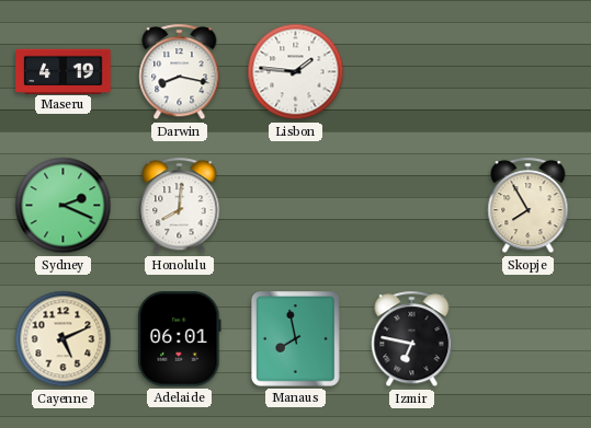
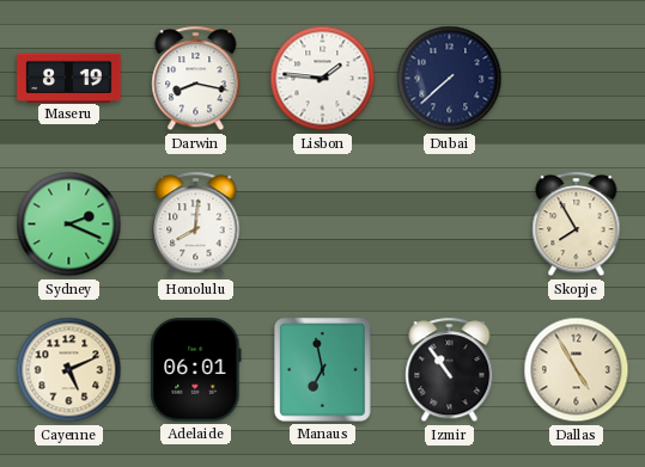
Maseru: 4:19 -> 8:19 (69, 78)
Dubai: none -> 7:38 (450, 79)
Manaus: 7:58 -> 6:58 (323, 370)
Izmir: 6:47 -> 10:54 (450, 370)
Dallas: none -> 4:55 (577, 370)
